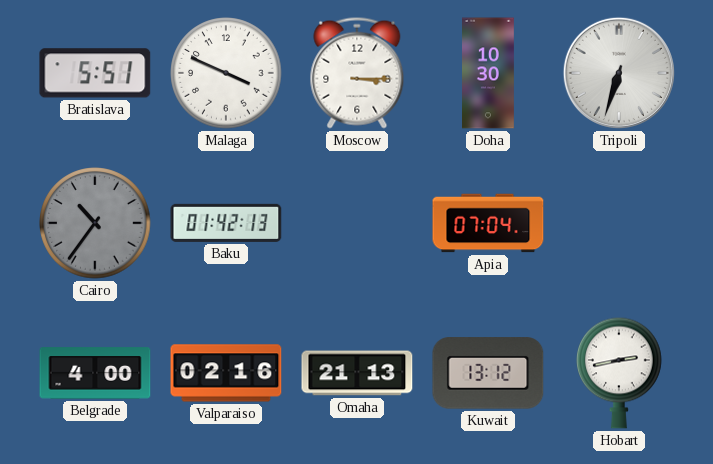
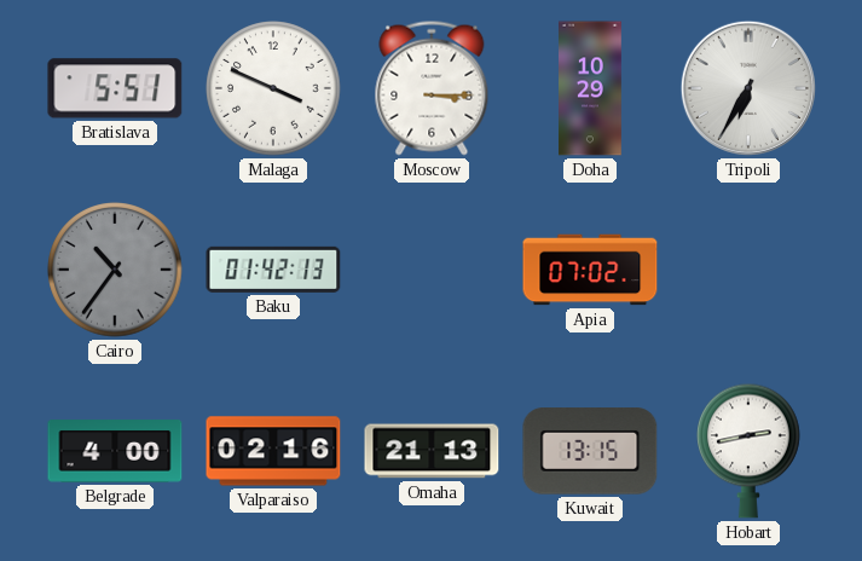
Doha: 10:30 -> 10:29 (591, 88)
Tripoli: 6:33 -> 6:35 (748, 88)
Apia: 07:04 -> 07:02 (590, 270)
Kuwait: 13:12 -> 13:15 (590, 451)
